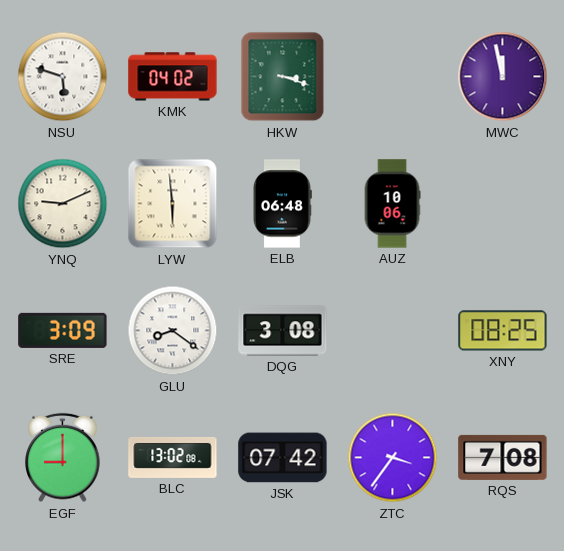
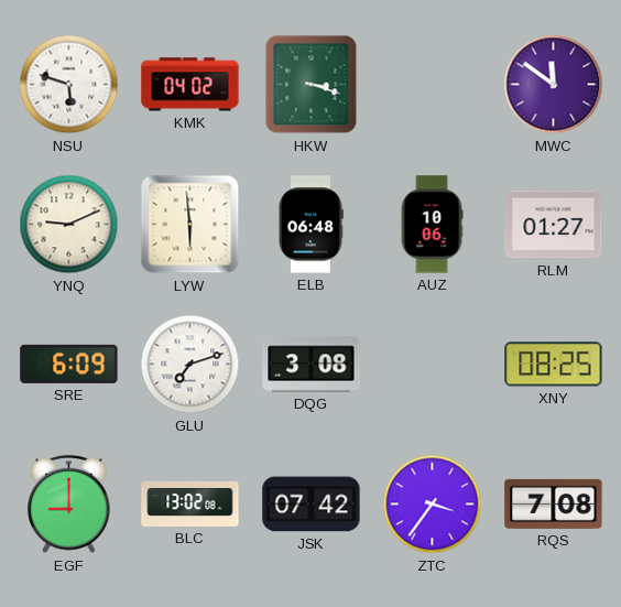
MWC: 11:58 -> 11:51 (554, 85)
RLM: none -> 01:27 (554, 225)
SRE: 3:09 -> 6:09 (69, 364)
GLU: 8:21 -> 7:12 (190, 365)
